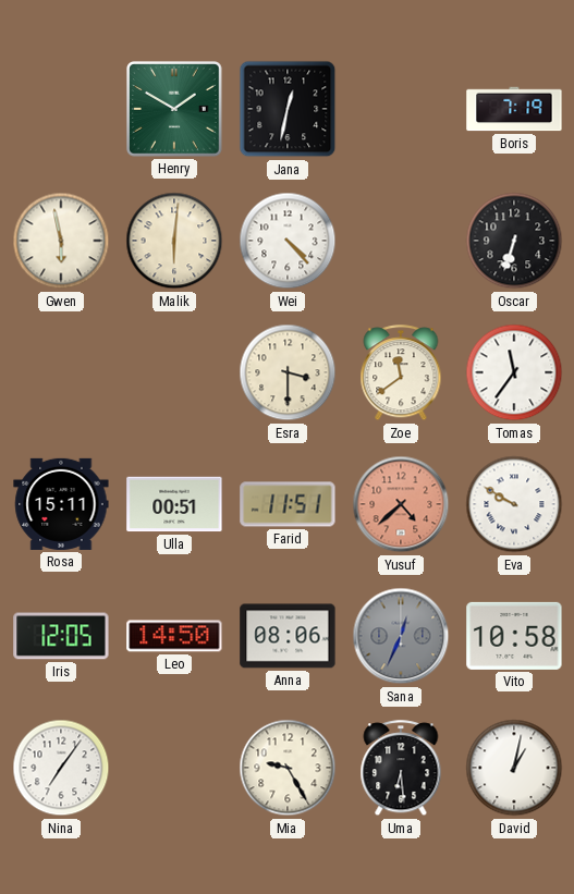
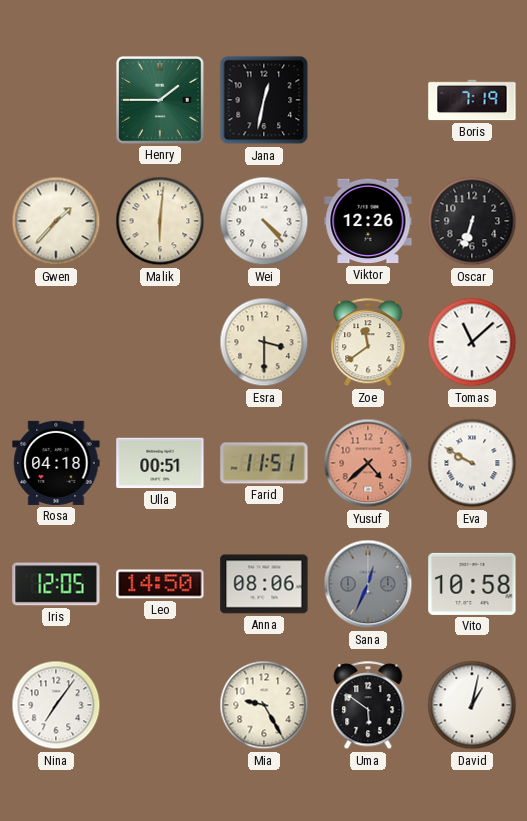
Henry: 1:50 -> 1:45 (161, 101)
Gwen: 5:58 -> 1:37 (56, 221)
Viktor: none -> 12:26 (368, 221)
Tomas: 11:36 -> 11:08 (472, 342)
Rosa: 15:11 -> 04:18 (56, 463)
Uma: 6:29 -> 5:51 (368, 706)
